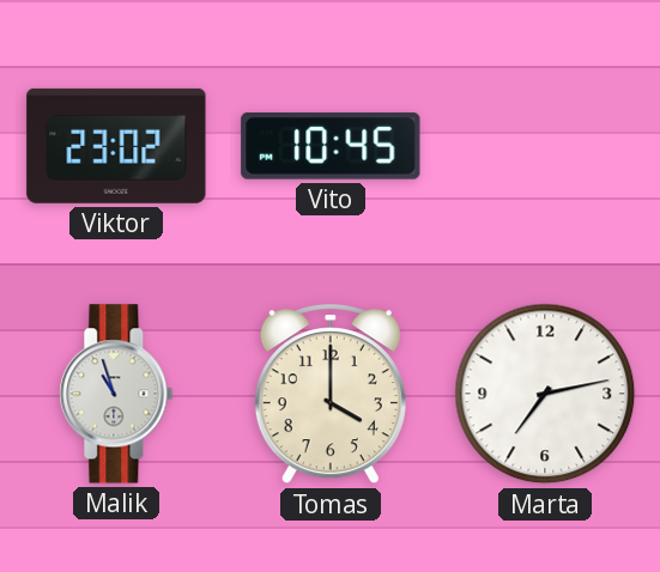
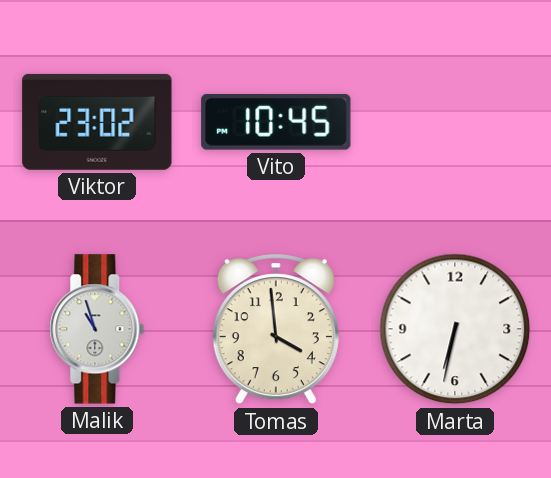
Tomas: 4:00 -> 3:59 (276, 330)
Marta: 7:13 -> 6:32 (455, 329)
